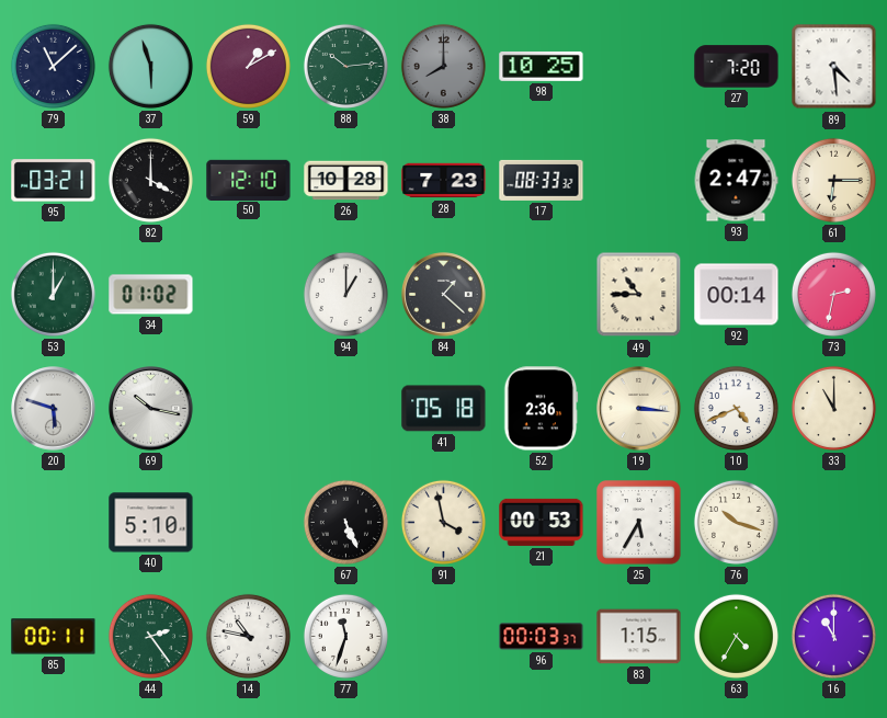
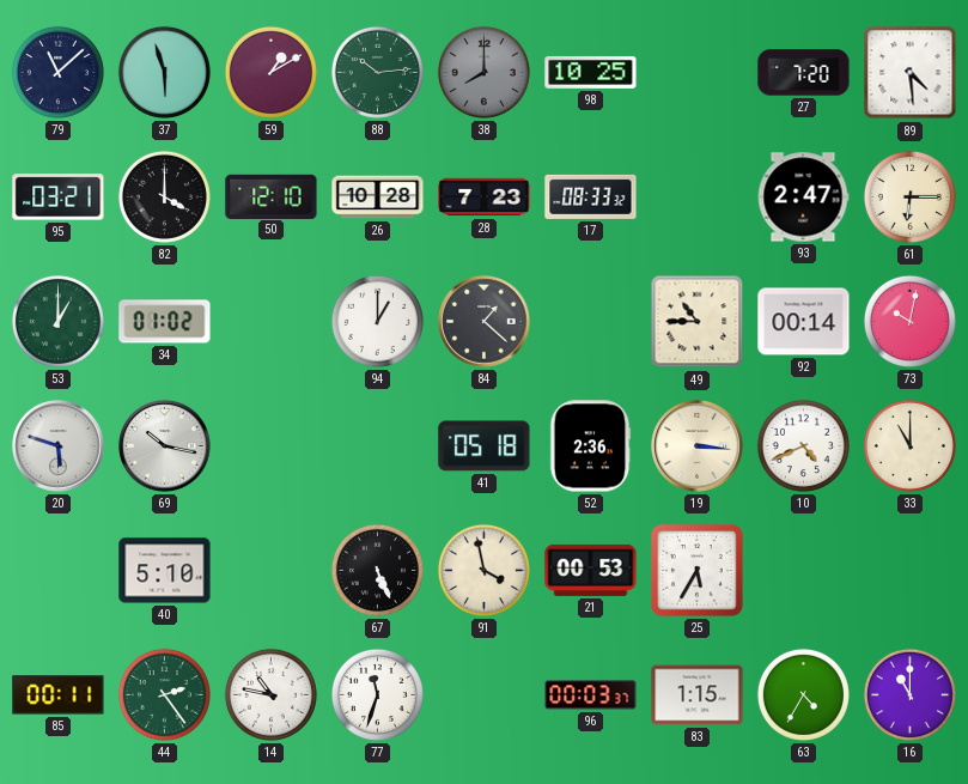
73: 2:32 -> 10:02 (909, 321)
76: 10:18 -> none (736, 522)
